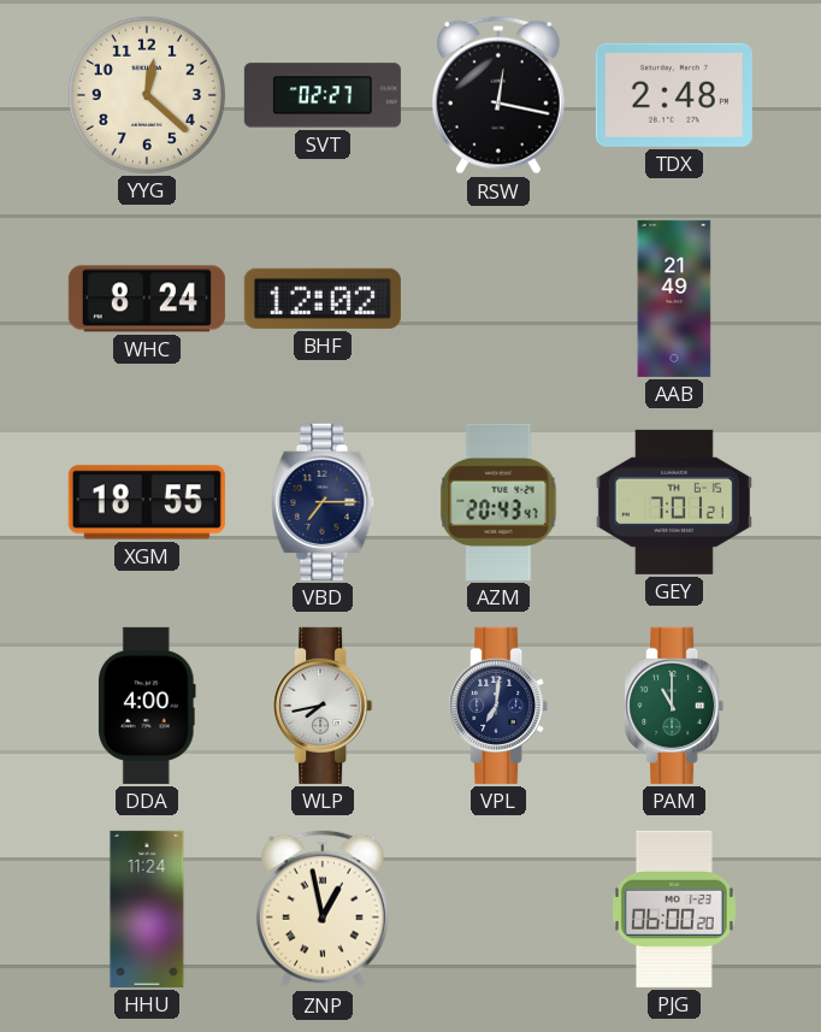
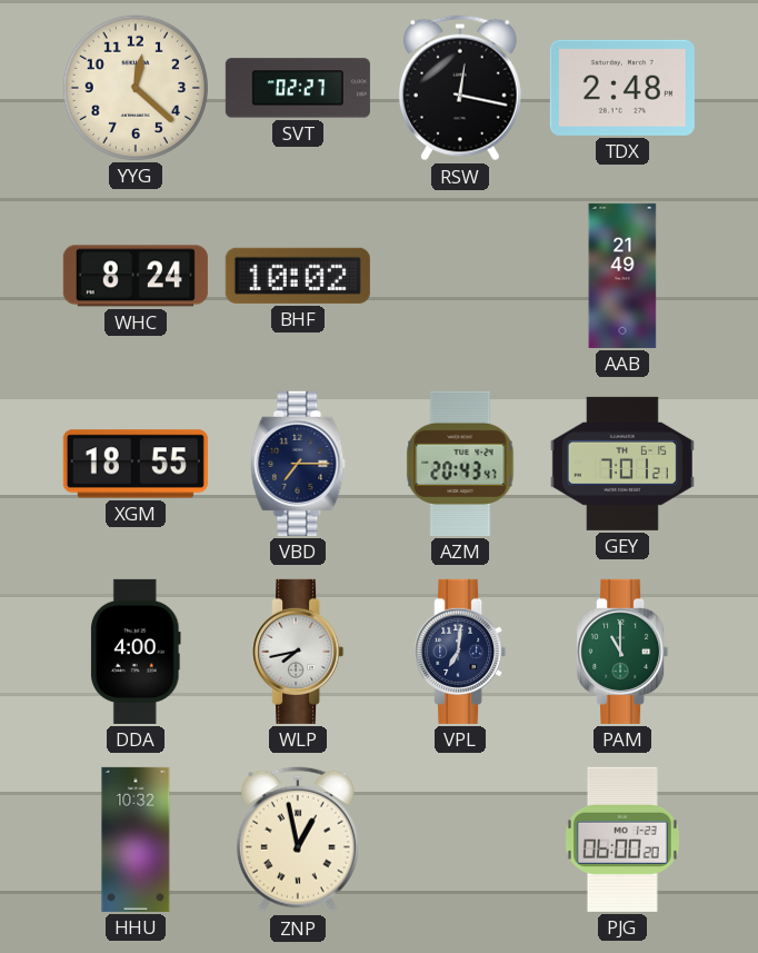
BHF: 12:02 -> 10:02 (298, 276)
HHU: 11:24 -> 10:32 (136, 840)
